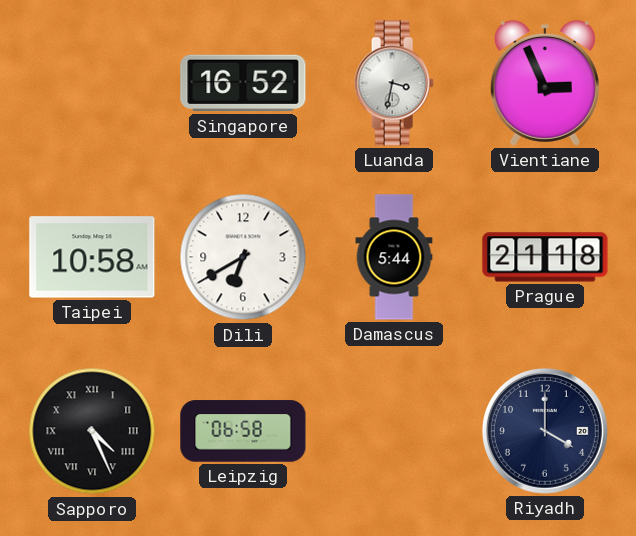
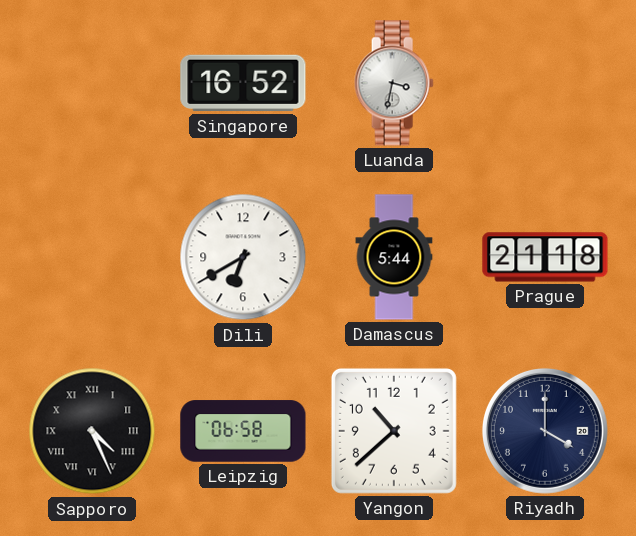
Vientiane: 2:56 -> none (545, 83)
Taipei: 10:58 -> none (92, 257)
Yangon: none -> 10:38 (394, 431)
